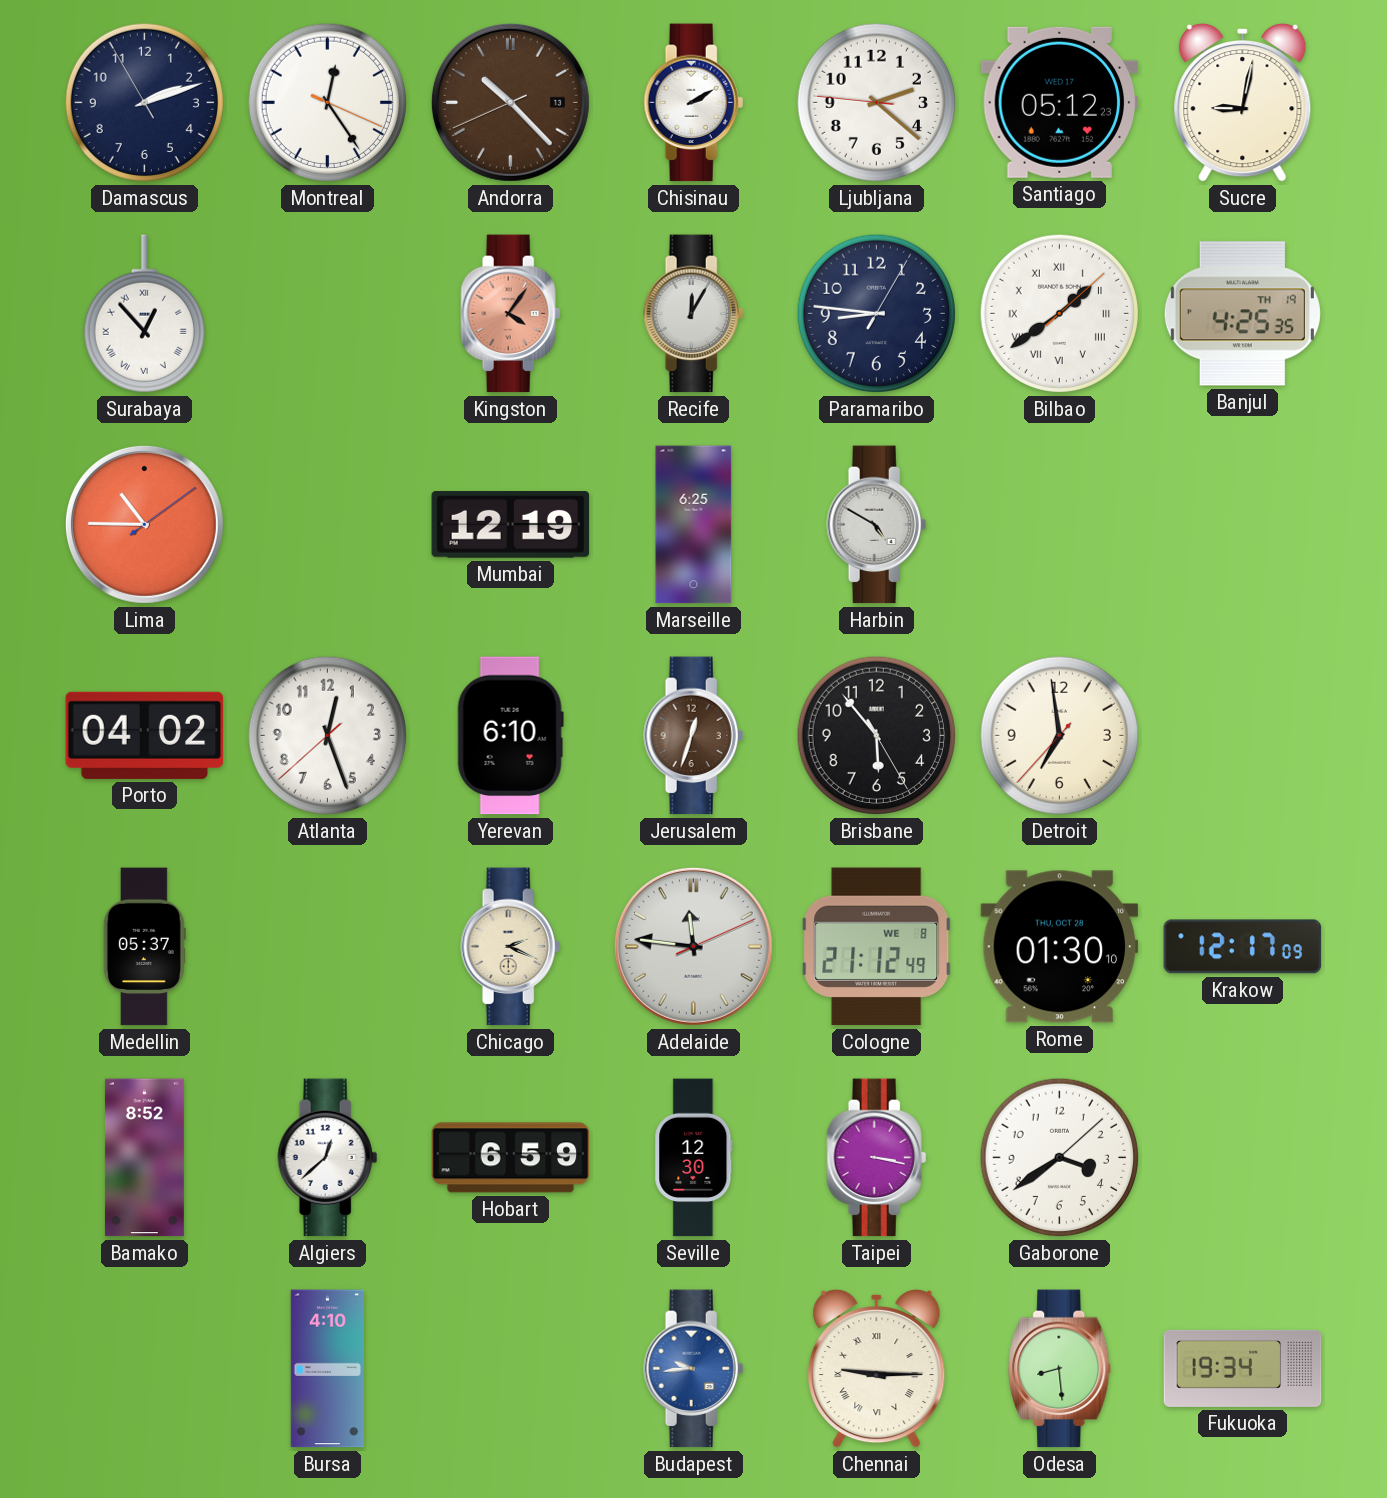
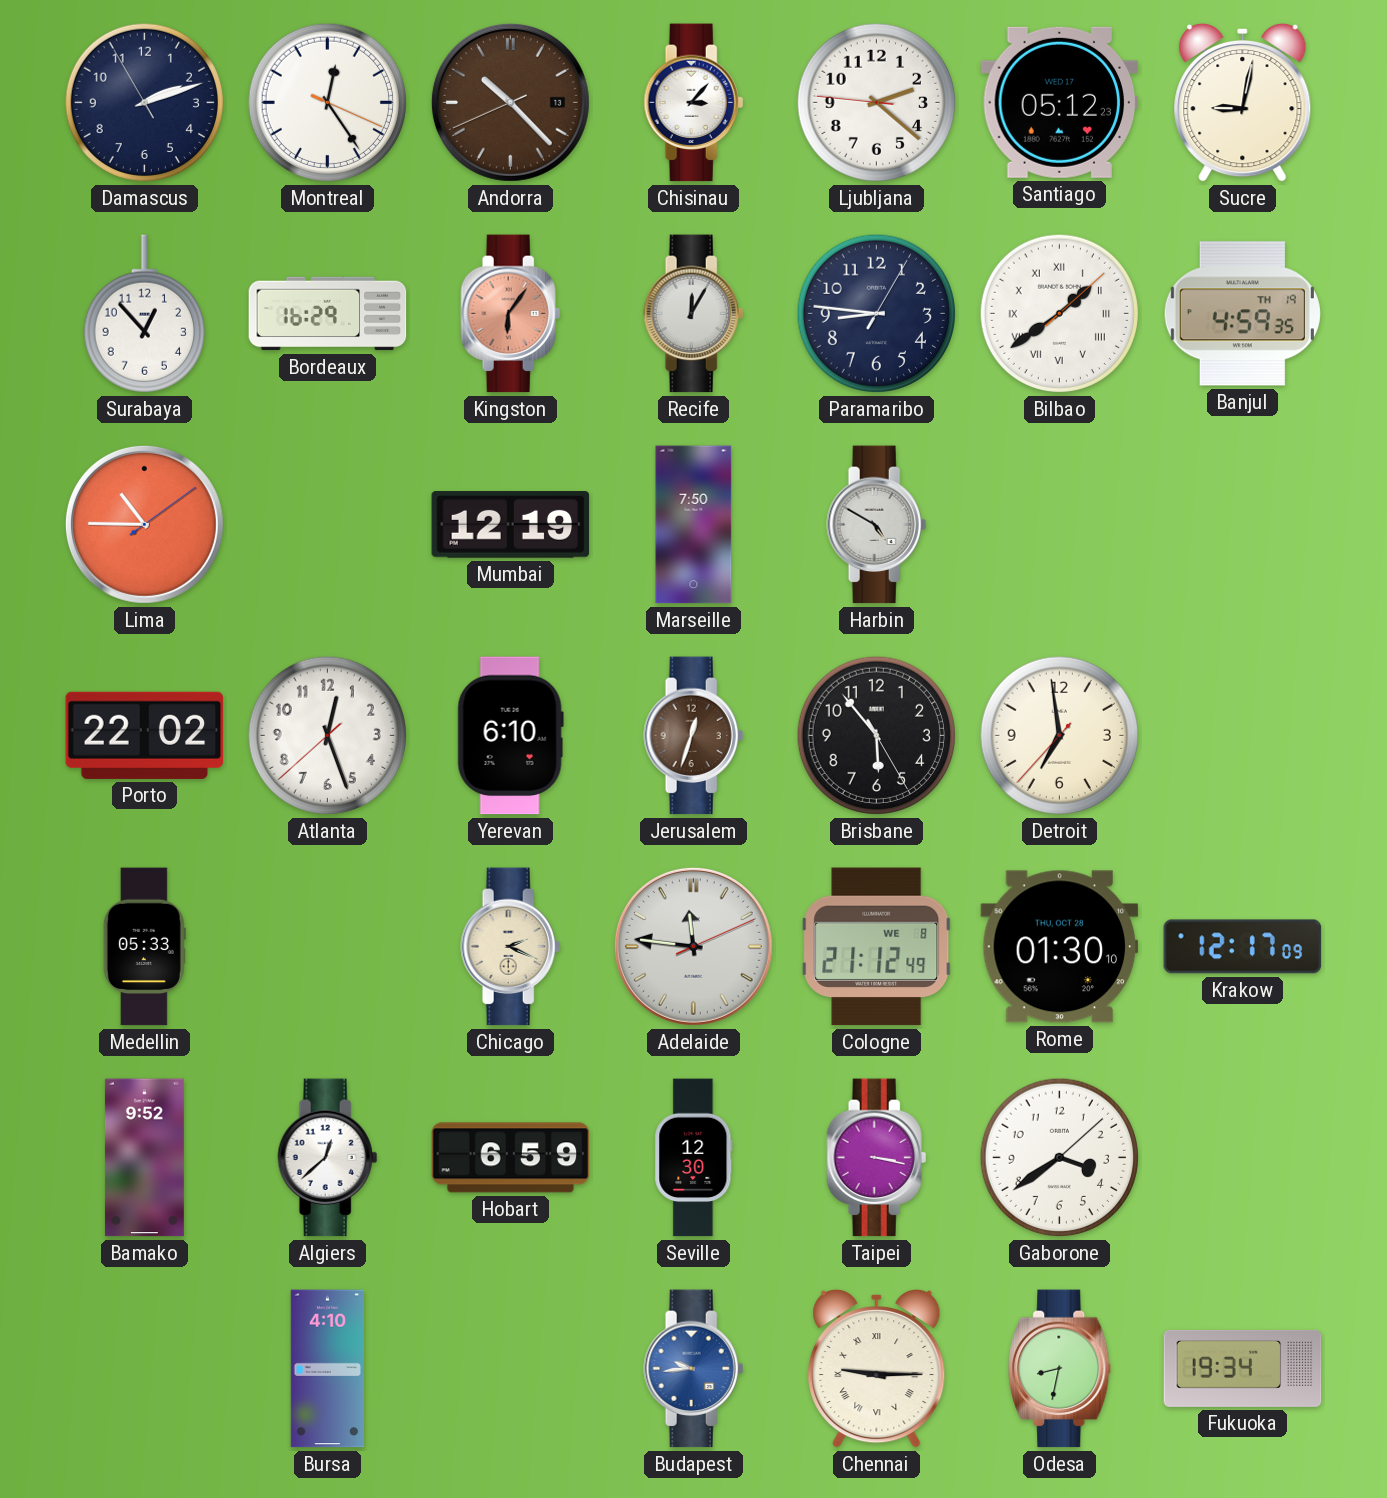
Chisinau: 2:10 -> 3:07 (694, 103)
Surabaya numerals: Roman -> Arabic (144, 314)
Bordeaux: none -> 16:29 (328, 314)
Kingston: 4:06 -> 6:06 (511, 314)
Banjul: 4:25 -> 4:59 (1242, 314)
Marseille: 6:25 -> 7:50 (694, 525)
Porto: 04:02 -> 22:02 (145, 735)
Medellin: 05:37 -> 05:33 (144, 947)
Bamako: 8:52 -> 9:52 (144, 1158)
Odesa: 8:29 -> 8:32 (1060, 1369)
